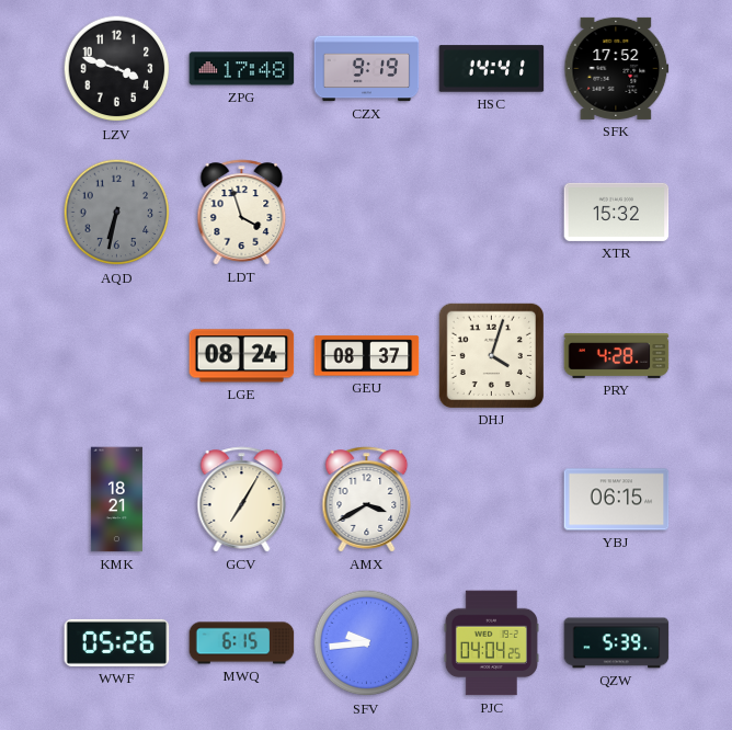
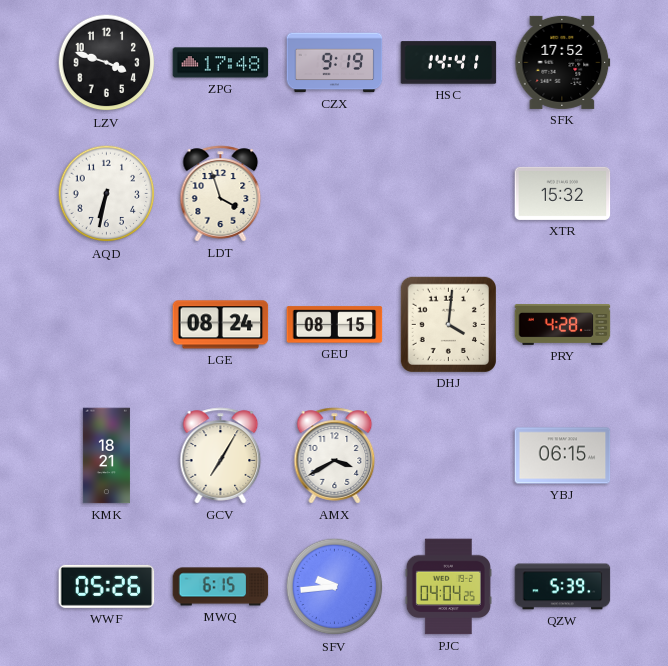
AQD dial: grey -> white (107, 194)
GEU: 08:37 -> 08:15 (335, 325)
DHJ: 4:03 -> 4:01 (448, 324)
